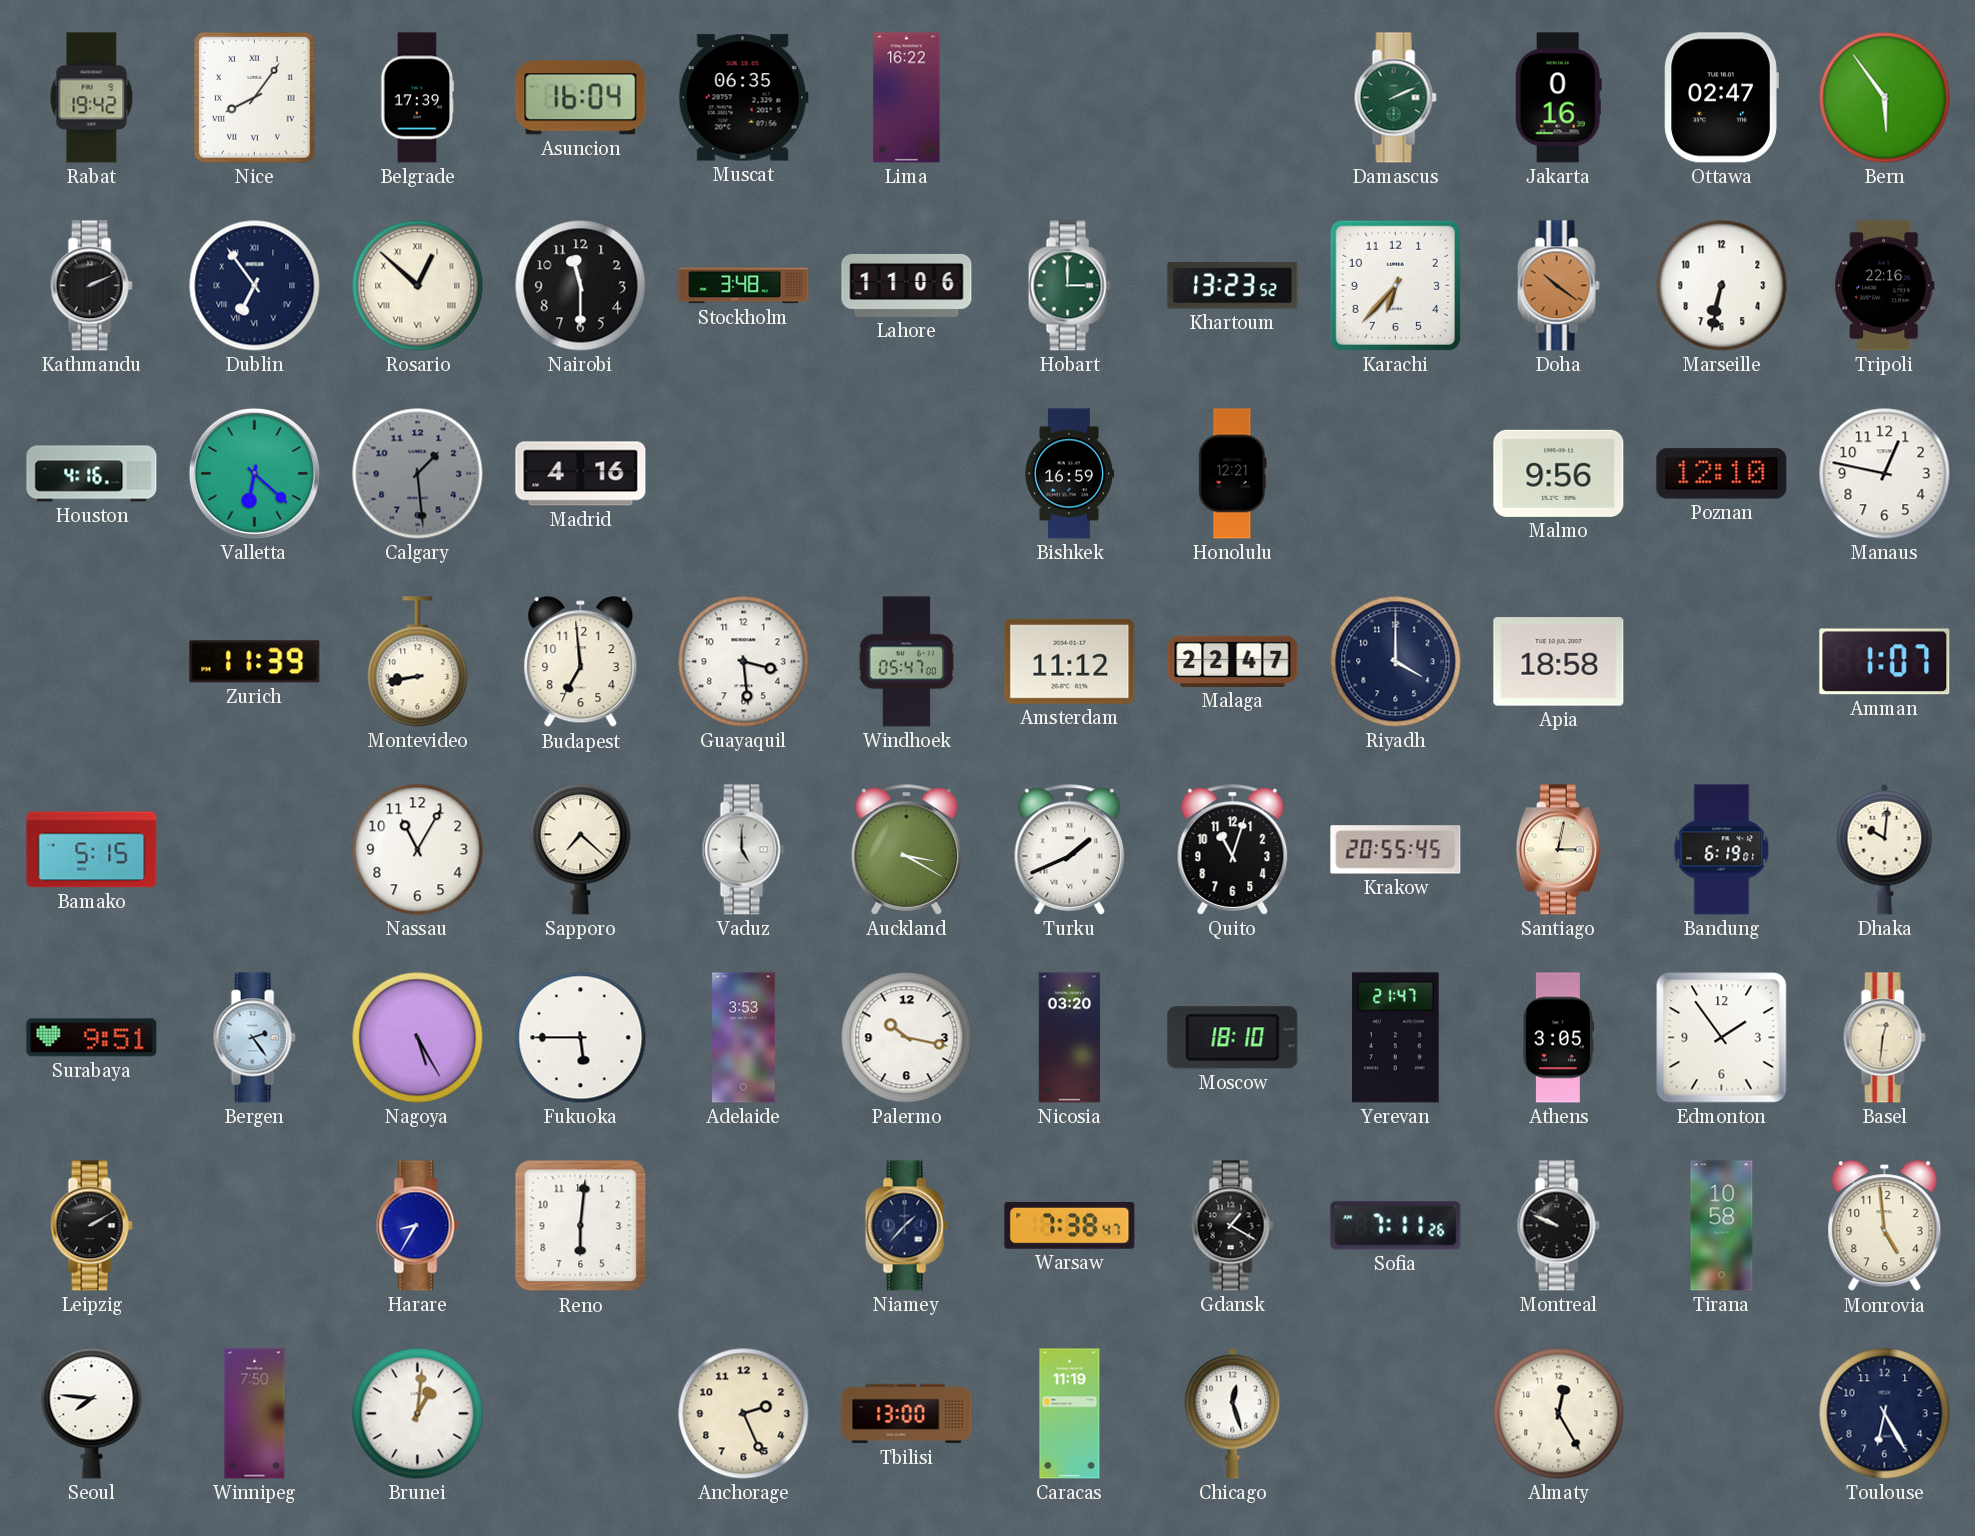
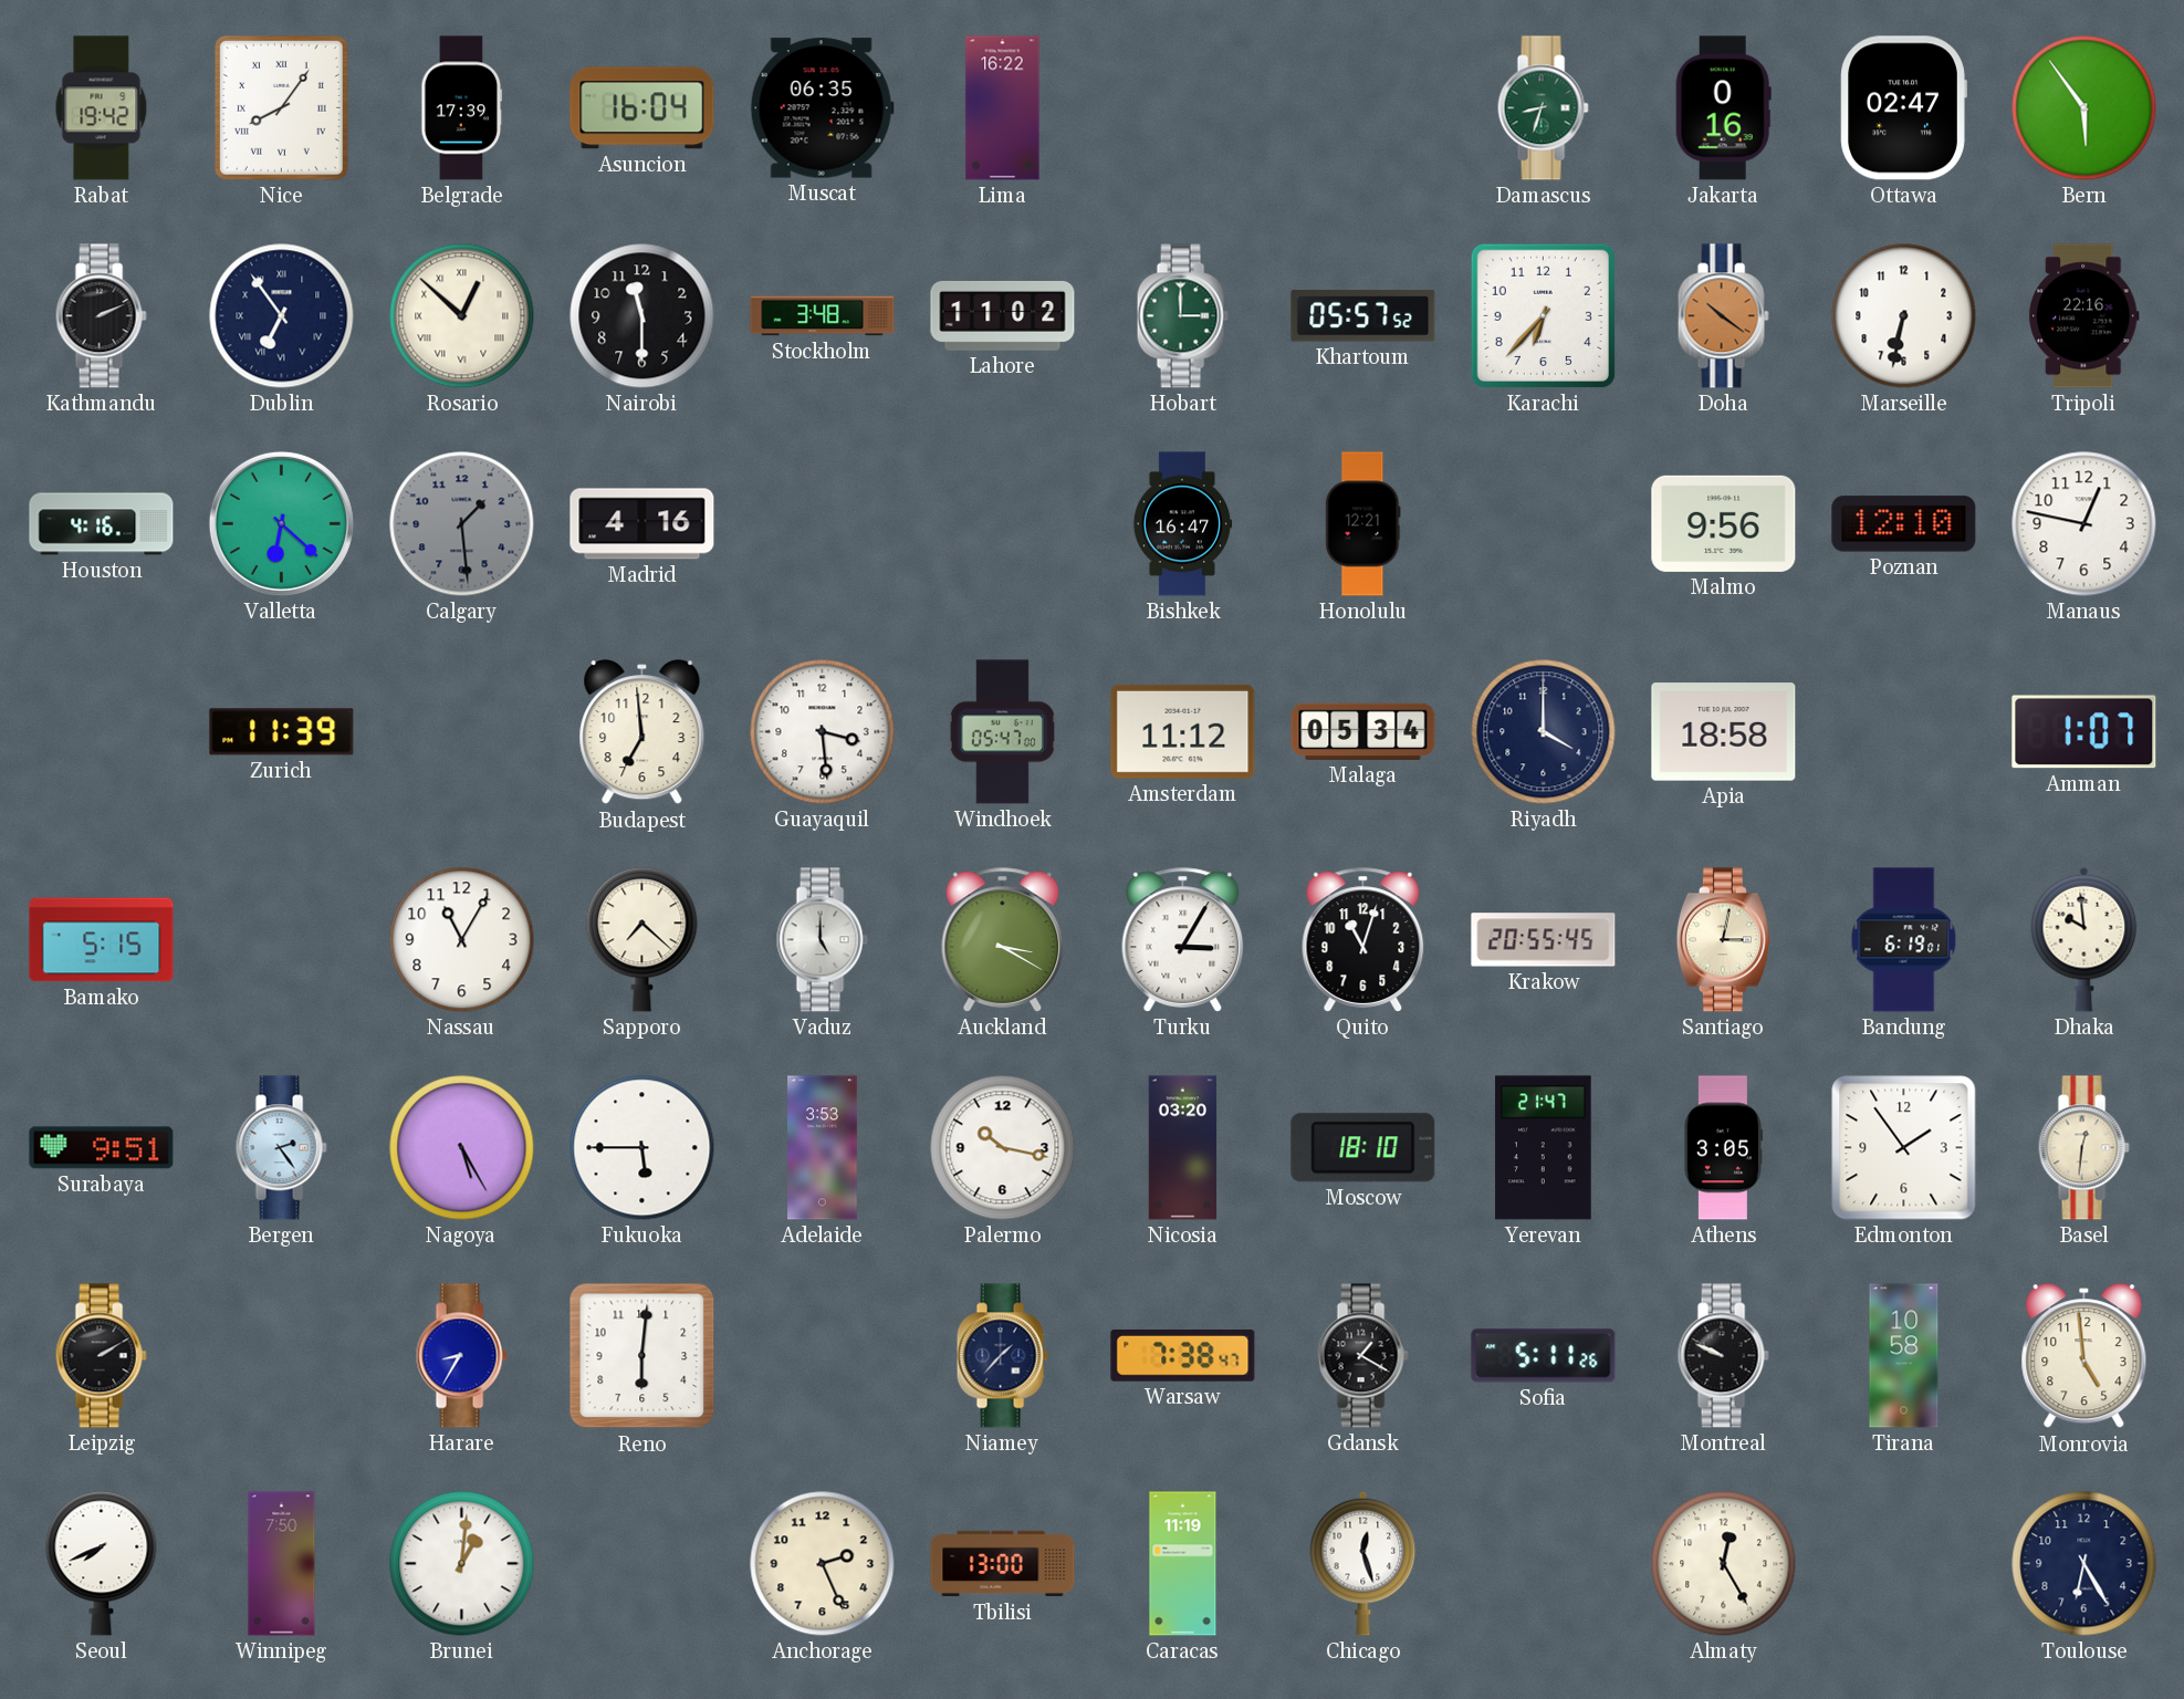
Damascus: 2:11 -> 8:33 (1543, 108)
Lahore: 11:06 -> 11:02 (1003, 315)
Khartoum: 13:23 -> 05:57 (1363, 316)
Bishkek: 16:59 -> 16:47 (1182, 524)
Montevideo: 8:43 -> none (418, 662)
Malaga: 22:47 -> 05:34 (1363, 731)
Turku: 1:41 -> 3:05 (1183, 940)
Dhaka: 10:01 -> 9:59 (2084, 939)
Sofia: 7:11 -> 5:11 (1544, 1356)
Seoul: 7:46 -> 7:41 (102, 1564)
